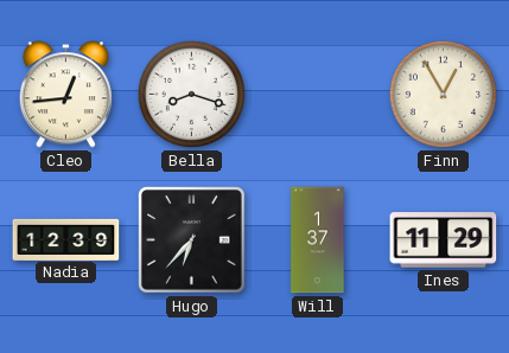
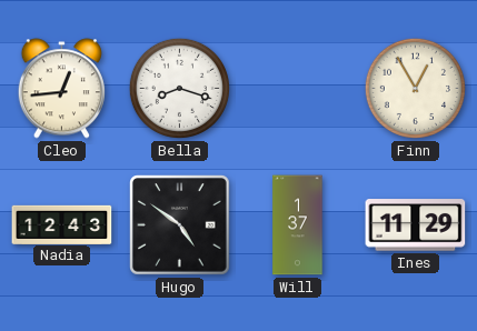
Nadia: 12:39 -> 12:43 (62, 224)
Hugo: 6:37 -> 4:51 (180, 225)
